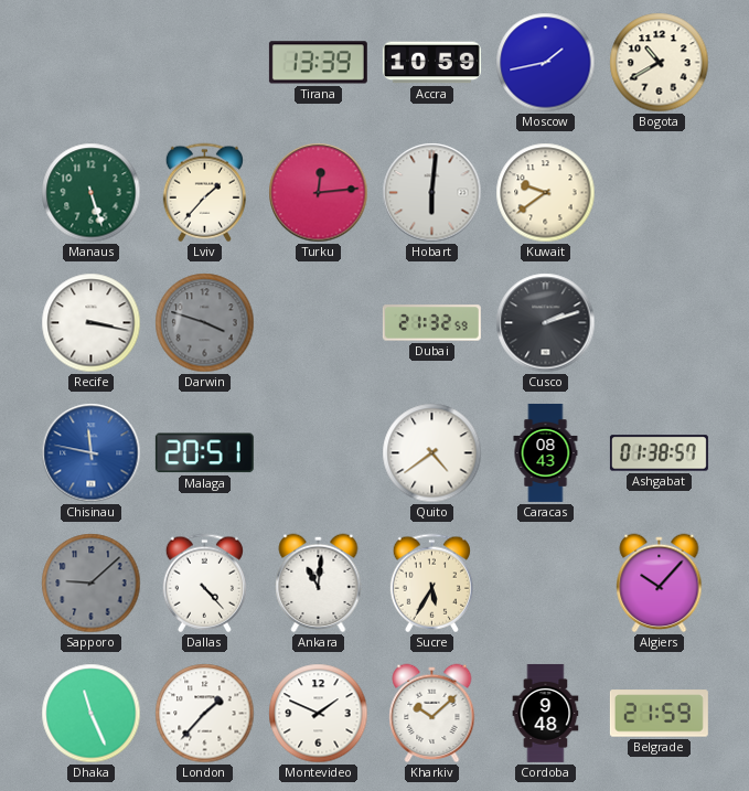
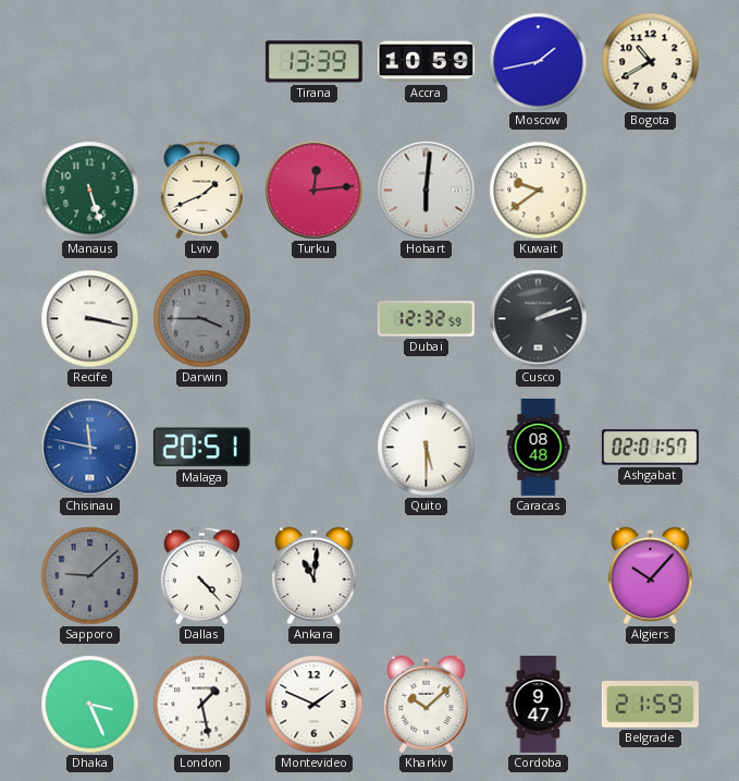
Lviv: 1:37 -> 1:41 (201, 191)
Darwin: 3:48 -> 3:45 (202, 319)
Dubai: 21:32 -> 12:32 (426, 319)
Quito: 4:39 -> 5:30 (427, 448)
Caracas: 08:43 -> 08:48 (539, 447)
Ashgabat: 01:38 -> 02:01 (650, 448)
Sucre: 5:35 -> none (431, 584)
Dhaka: 11:26 -> 3:26 (90, 705)
London: 1:37 -> 1:28 (202, 705)
Cordoba: 9:48 -> 9:47 (539, 704)
